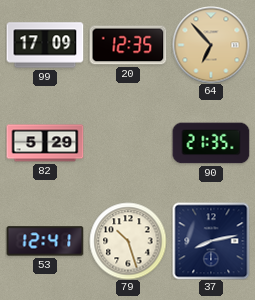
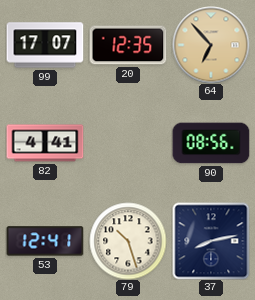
99: 17:09 -> 17:07 (45, 45)
82: 5:29 -> 4:41 (45, 143)
90: 21:35 -> 08:56 (211, 143)
